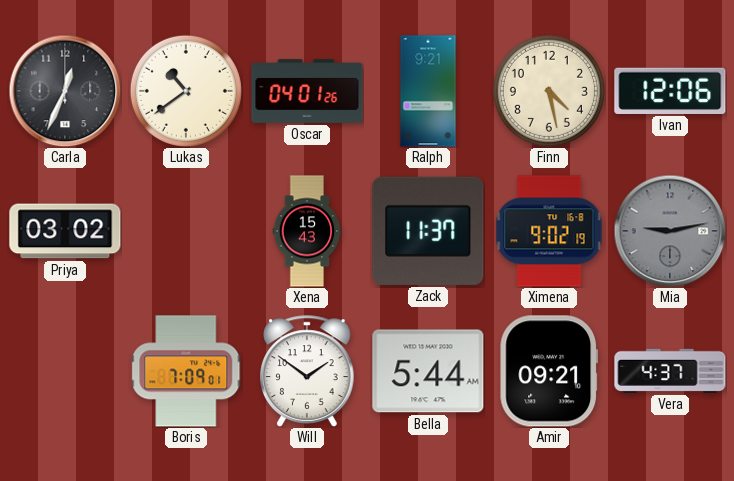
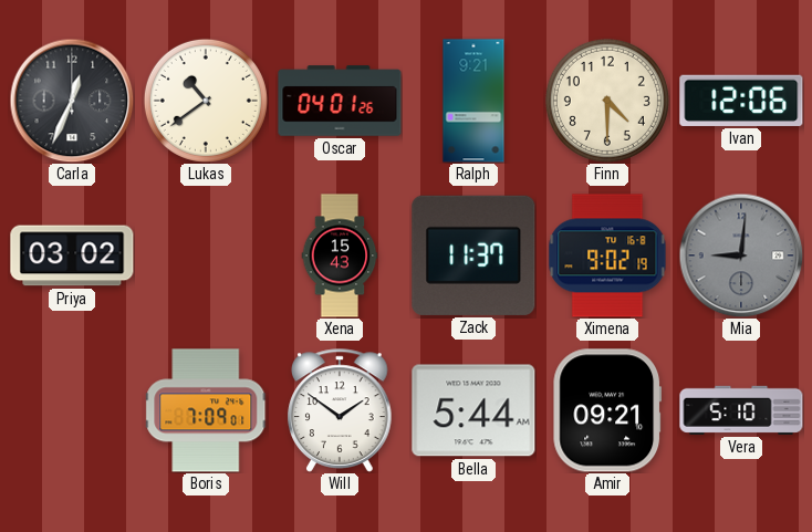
Finn: 4:28 -> 4:30 (607, 101)
Mia: 9:13 -> 9:01 (741, 255)
Vera: 4:37 -> 5:10 (741, 410)
